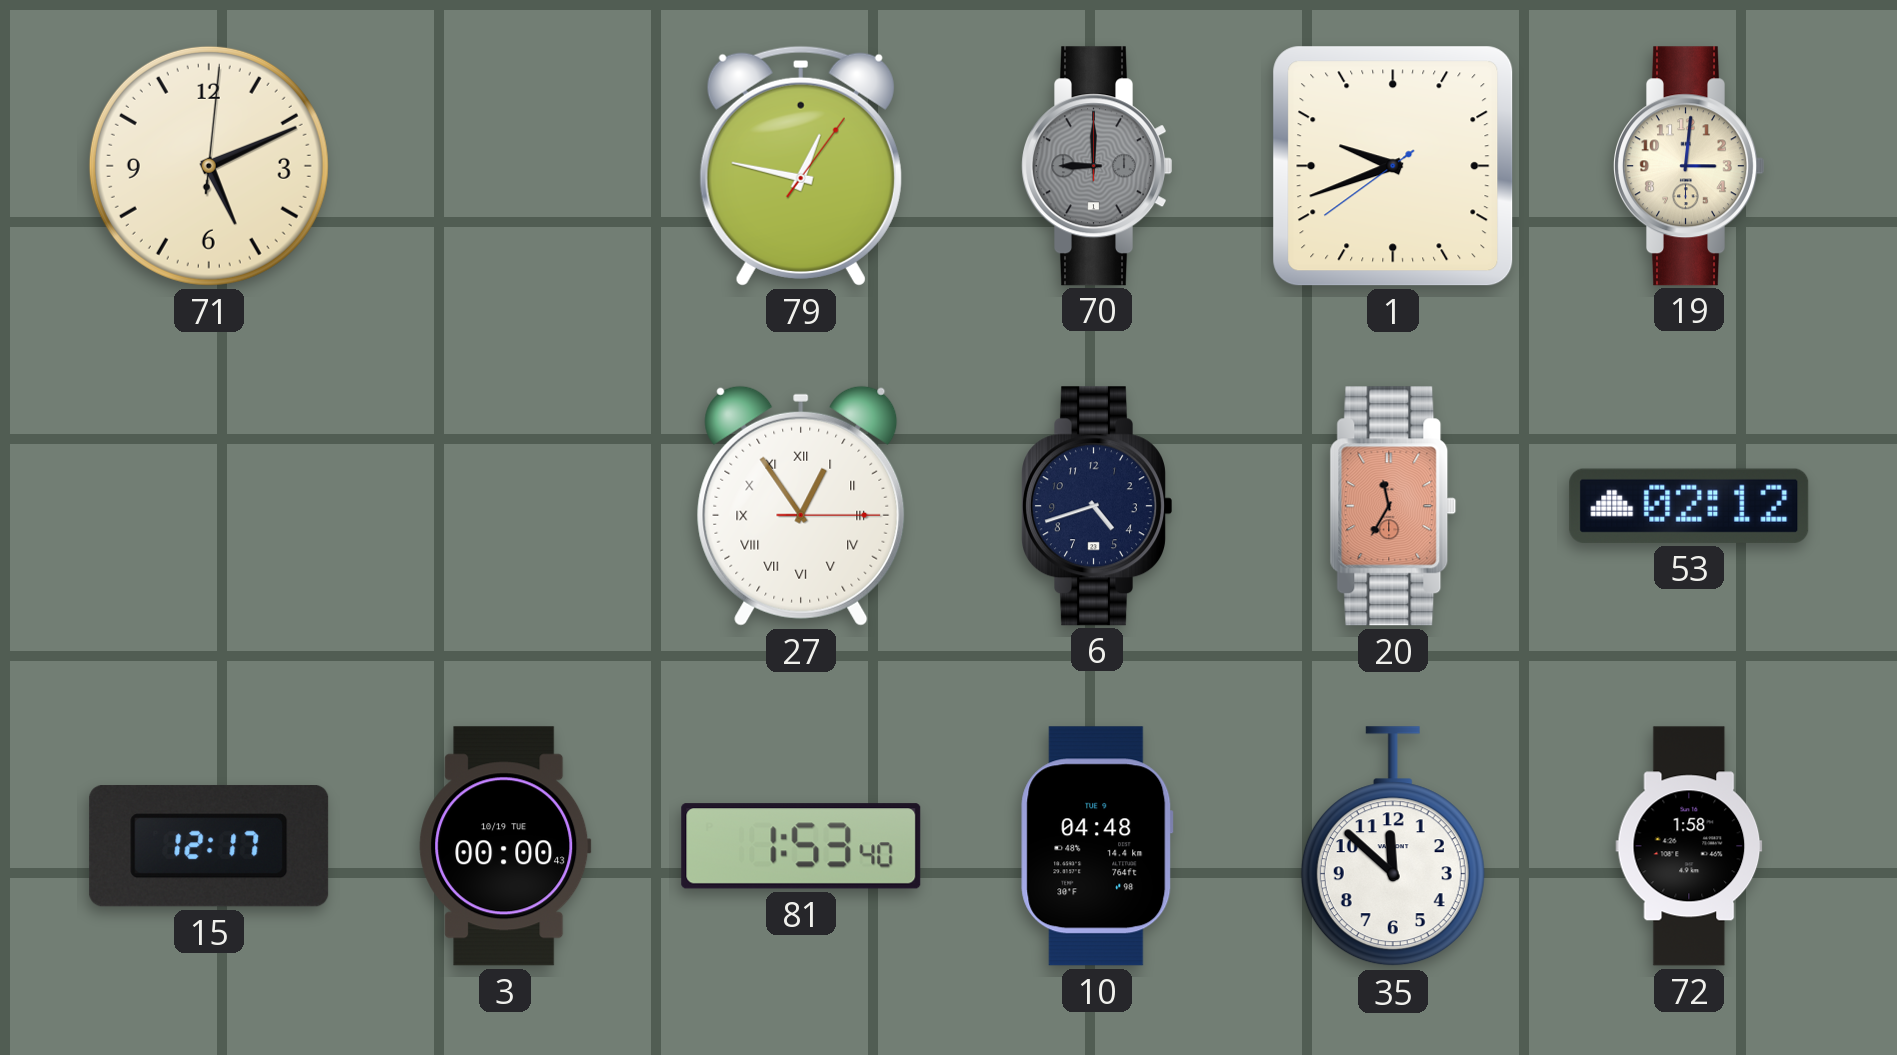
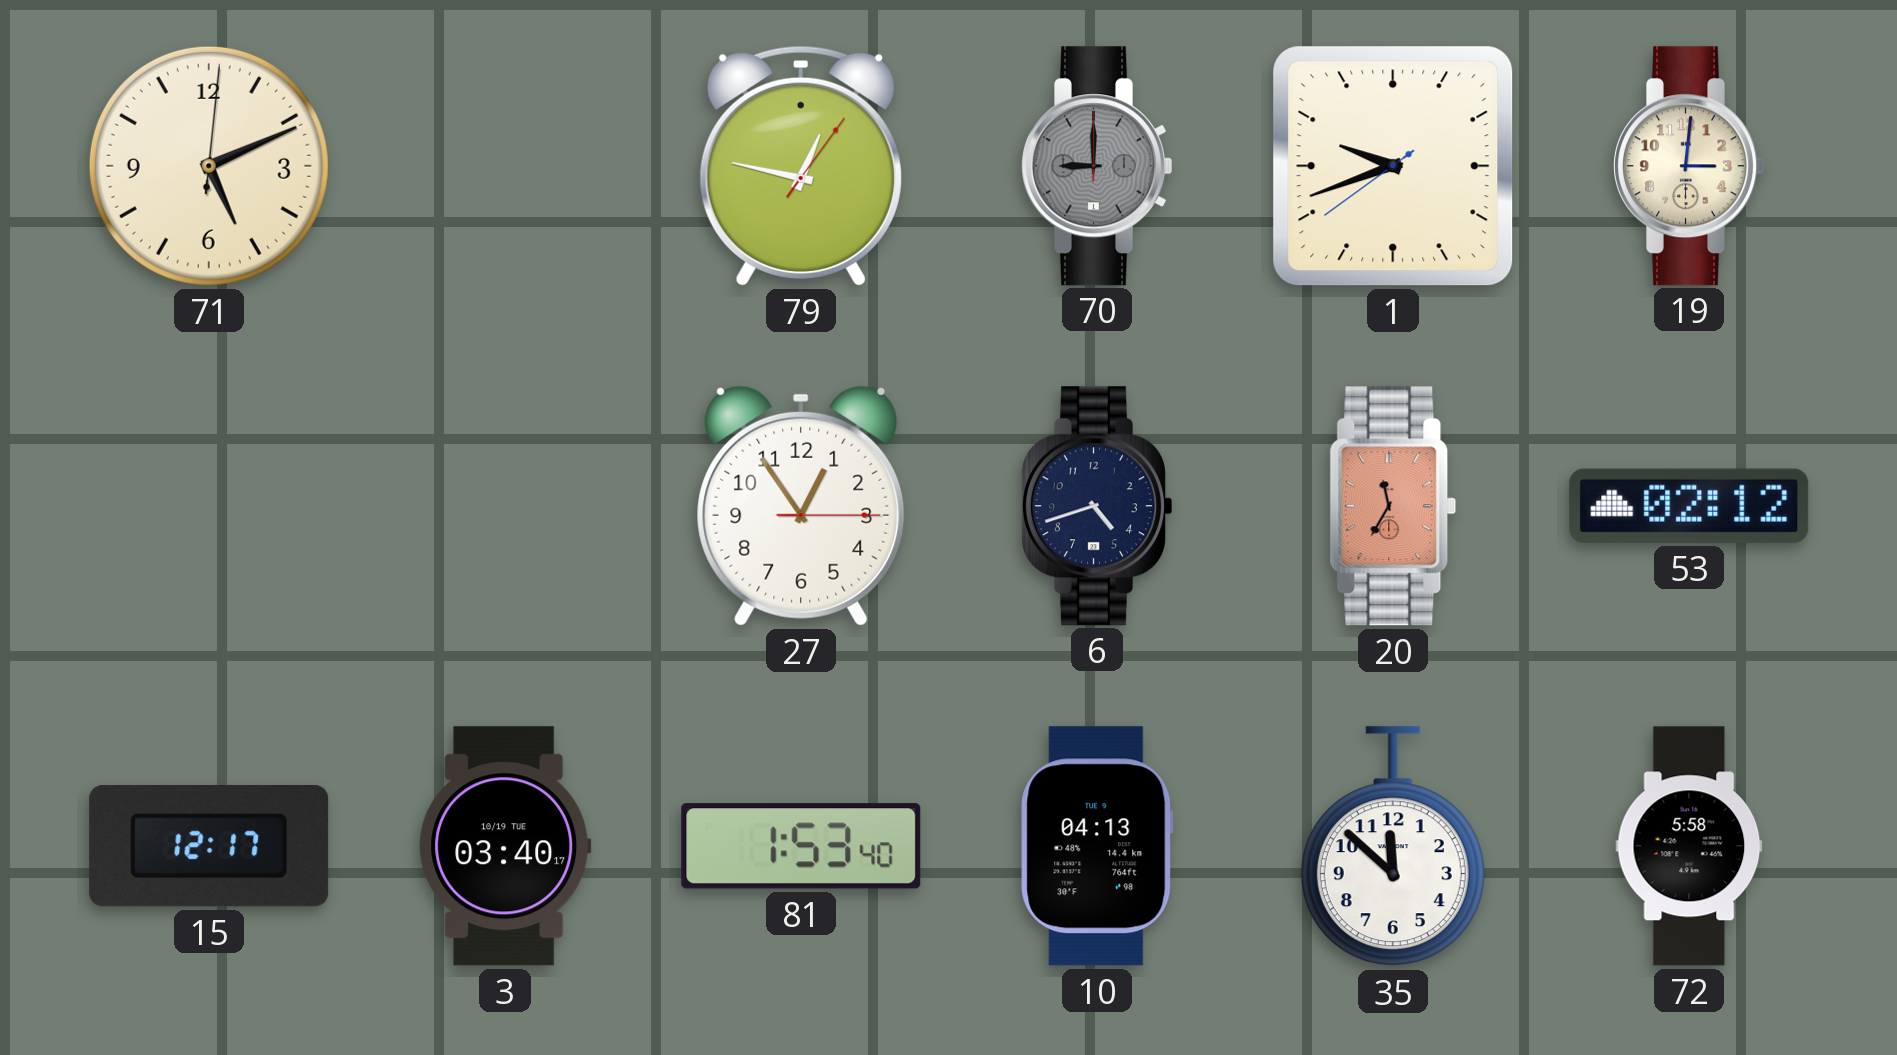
27 numerals: Roman -> Arabic (801, 506)
3: 00:00 -> 03:40 (505, 846)
10: 04:48 -> 04:13 (1097, 846)
72: 1:58 -> 5:58 (1689, 846)
